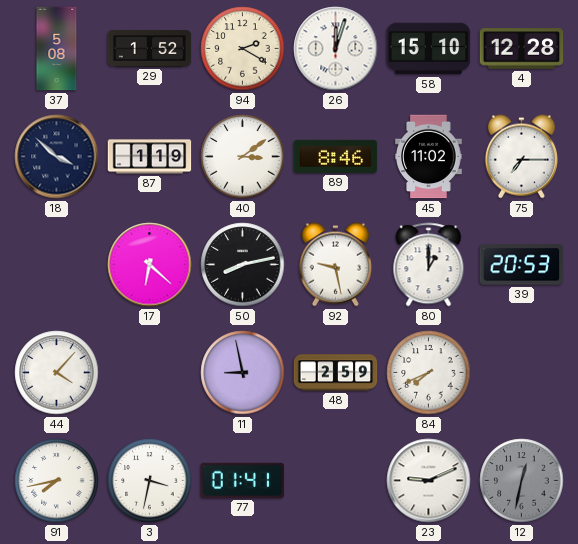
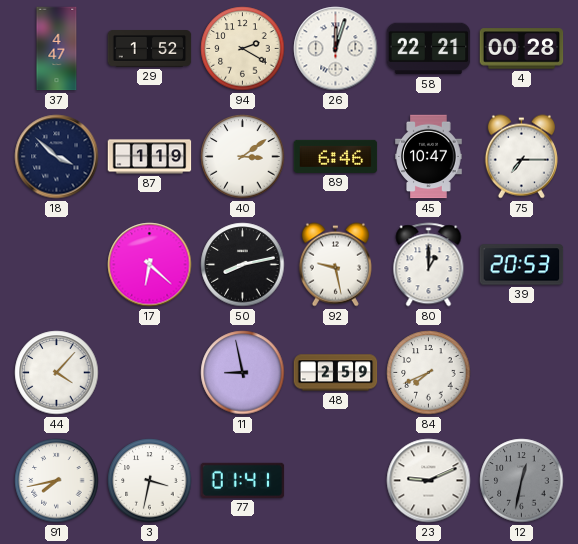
37: 5:08 -> 4:47 (57, 49)
58: 15:10 -> 22:21 (429, 49)
4: 12:28 -> 00:28 (522, 49)
89: 8:46 -> 6:46 (336, 156)
45: 11:02 -> 10:47 (429, 157)
